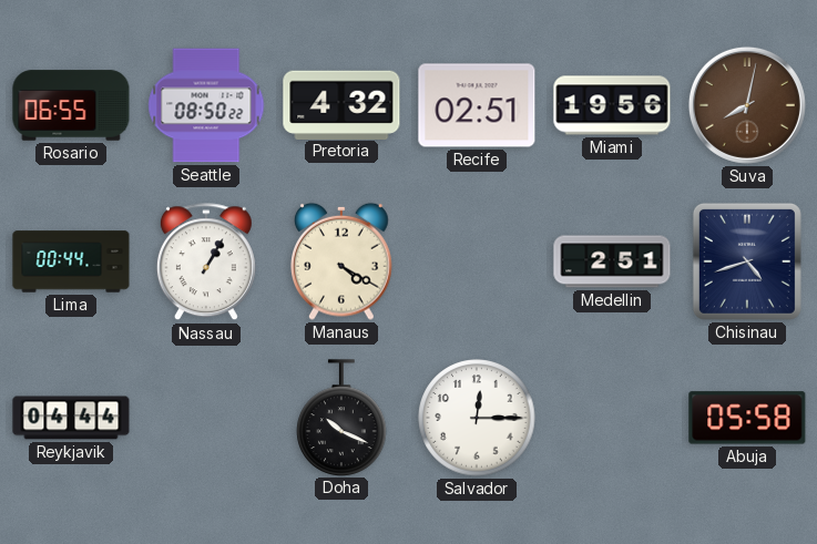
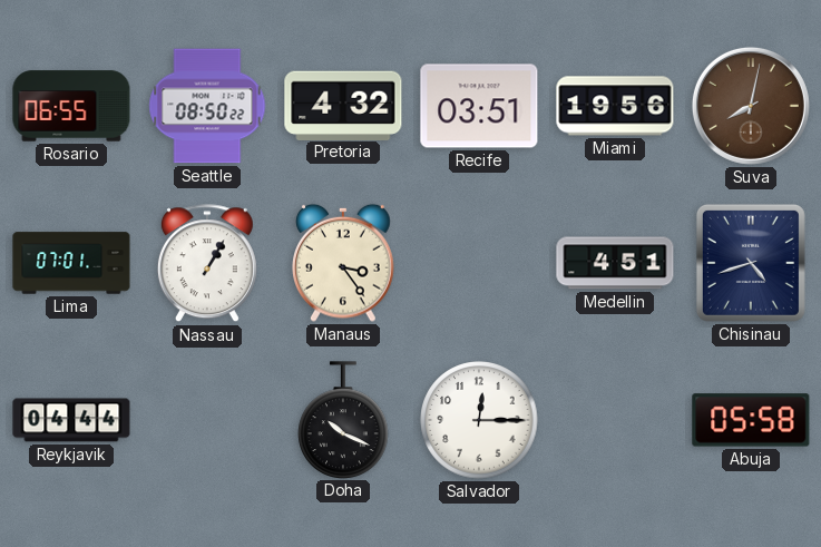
Recife: 02:51 -> 03:51 (479, 106)
Lima: 00:44 -> 07:01 (71, 263)
Manaus: 4:20 -> 3:24 (344, 263)
Medellin: 2:51 -> 4:51 (615, 263)
